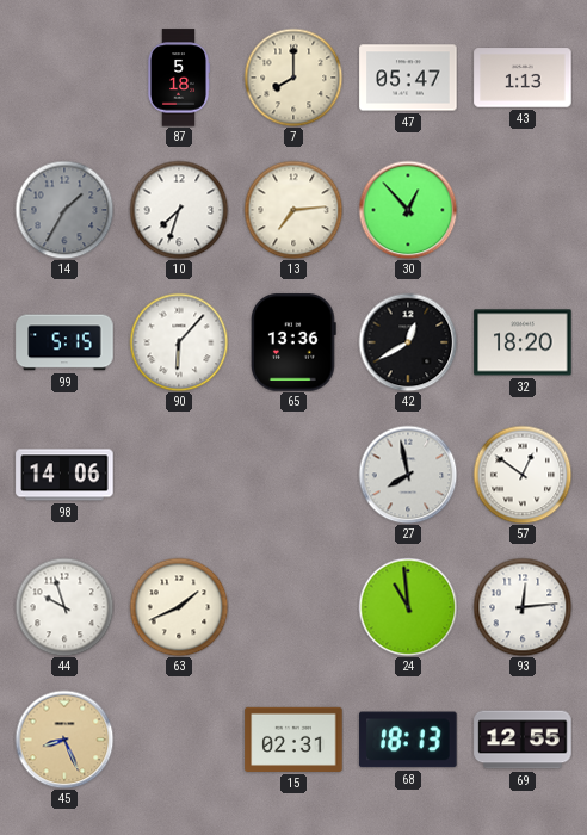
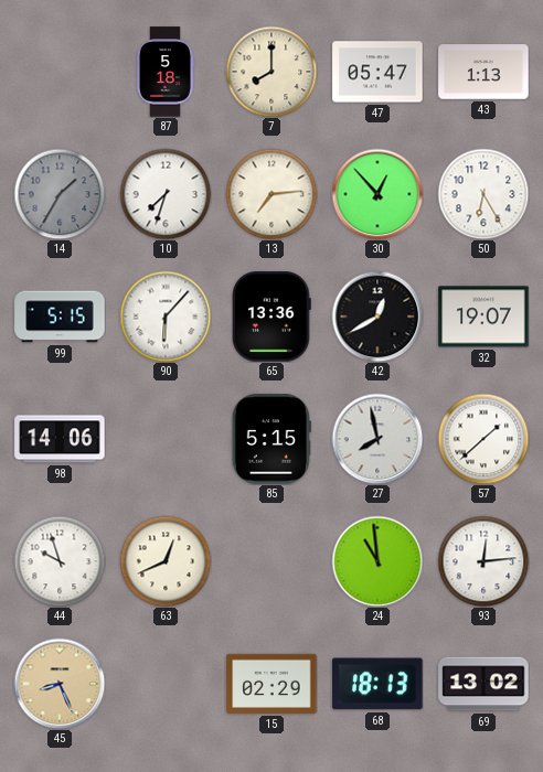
50: none -> 6:25 (483, 194)
32: 18:20 -> 19:07 (483, 317)
85: none -> 5:15 (271, 439)
57: 12:51 -> 1:38 (483, 439)
63: 1:41 -> 12:41 (166, 561)
15: 02:31 -> 02:29 (271, 684)
69: 12:55 -> 13:02 (483, 684)
